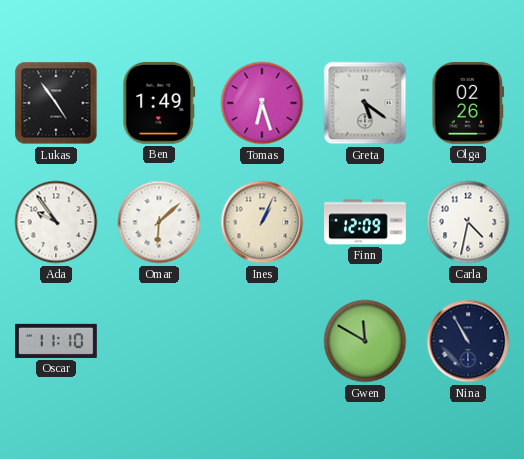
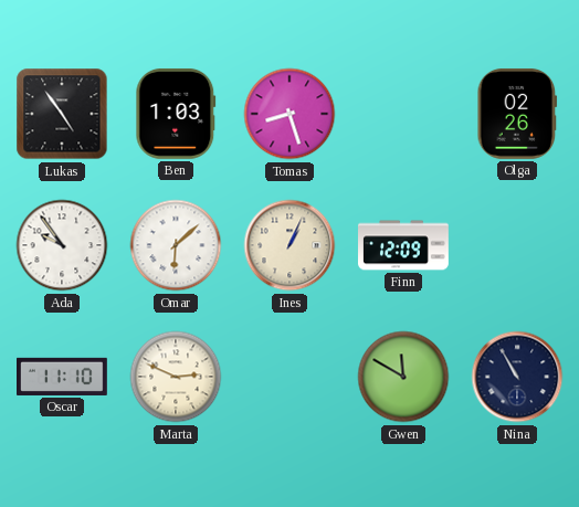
Ben: 1:49 -> 1:03 (176, 114)
Tomas: 6:27 -> 8:27 (289, 114)
Greta: 5:21 -> none (365, 103)
Carla: 4:32 -> none (468, 222)
Marta: none -> 2:49 (176, 377)
